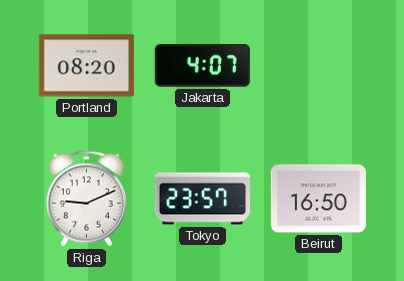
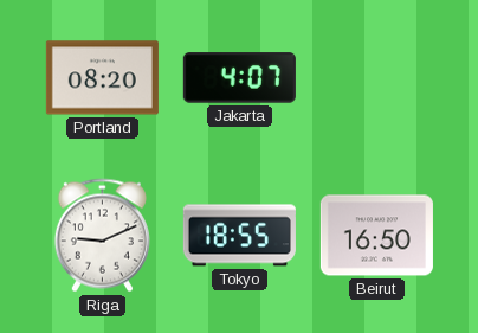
Tokyo: 23:57 -> 18:55 (239, 236)
